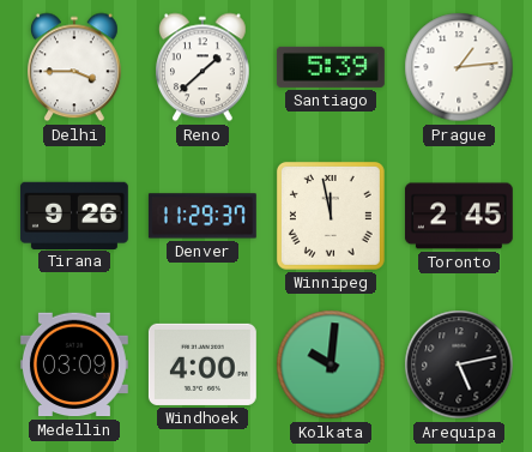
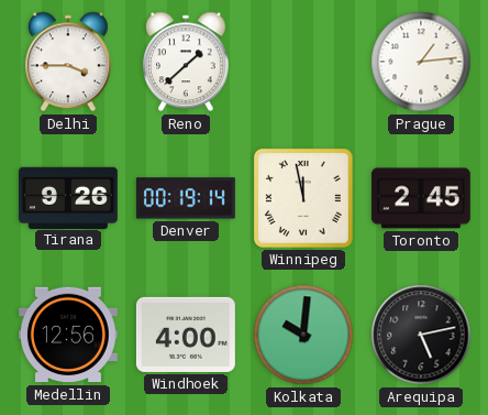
Santiago: 5:39 -> none (331, 67)
Denver: 11:29 -> 00:19 (186, 198)
Medellin: 03:09 -> 12:56 (68, 335)
